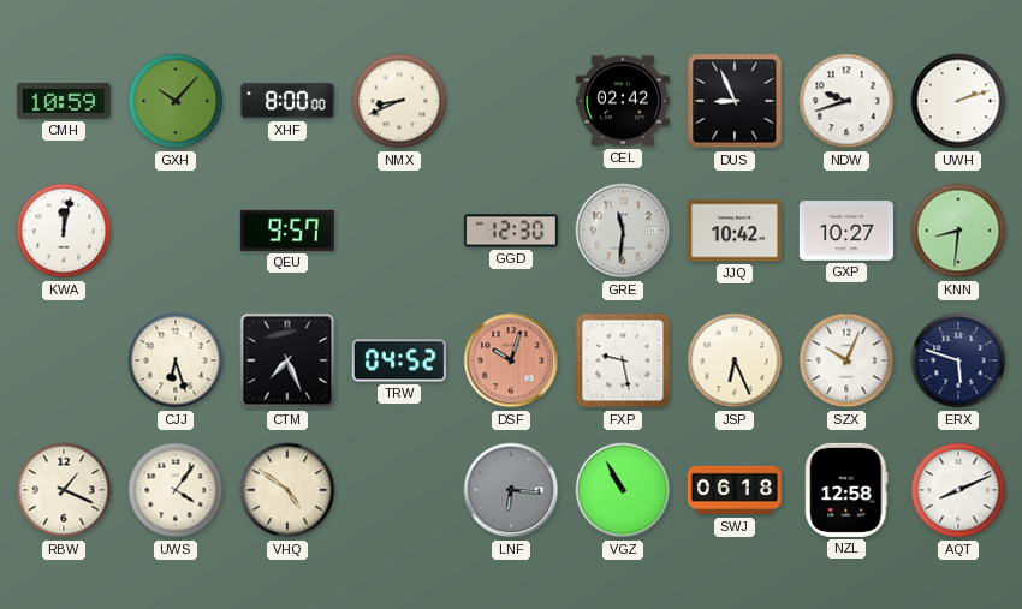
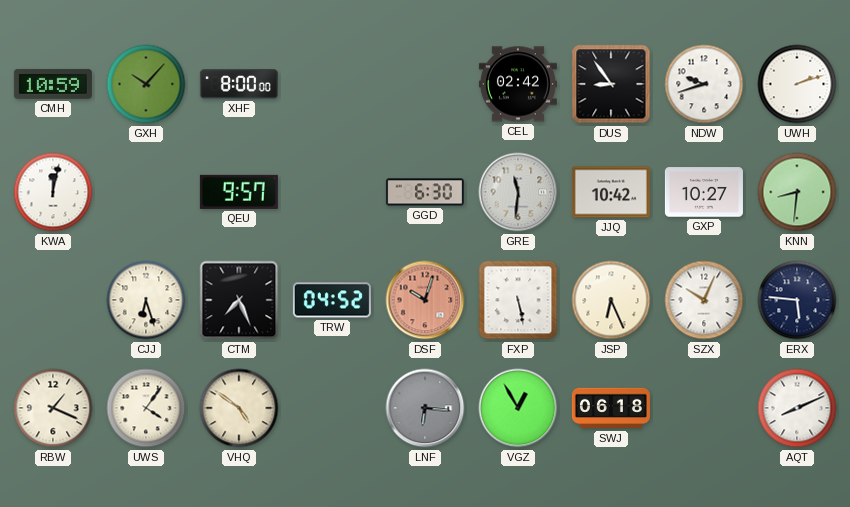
NMX: 8:41 -> none (399, 101)
DUS: 8:56 -> 8:54 (611, 84)
GGD: 12:30 -> 6:30 (425, 192)
FXP: 9:28 -> 5:28 (518, 300)
ERX: 5:48 -> 5:46 (797, 300)
VGZ: 10:55 -> 12:55 (518, 408)
NZL: 12:58 -> none (846, 490)
